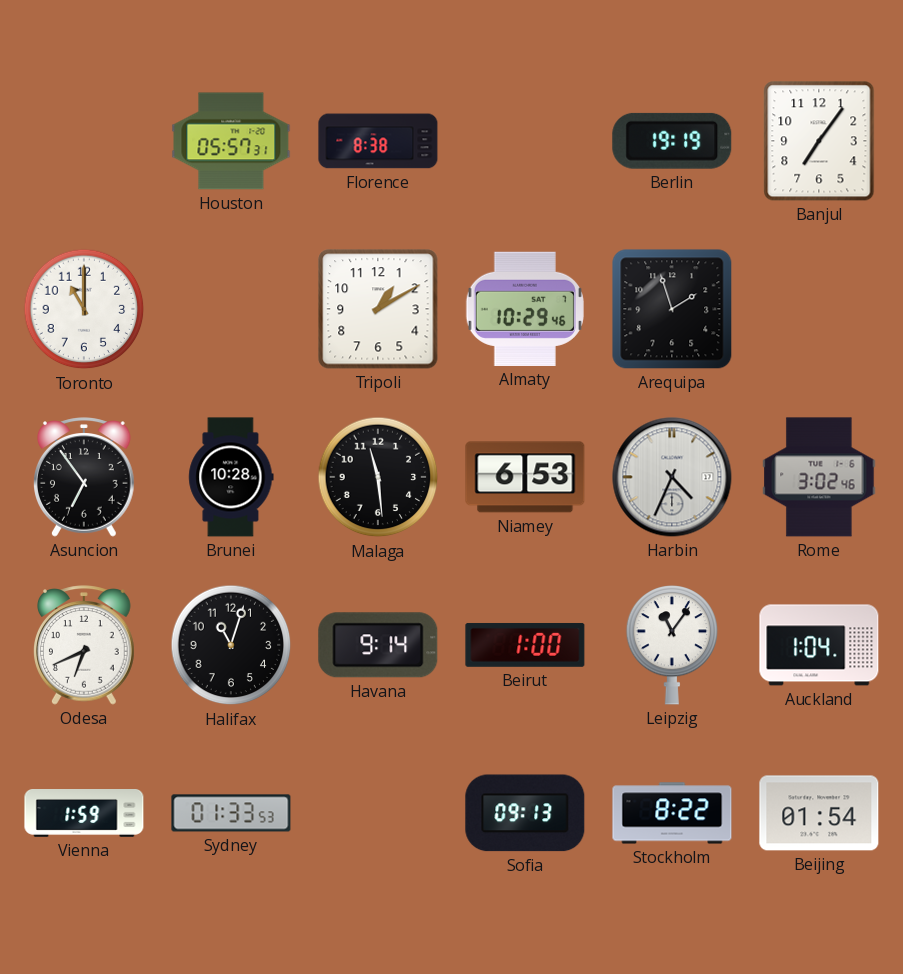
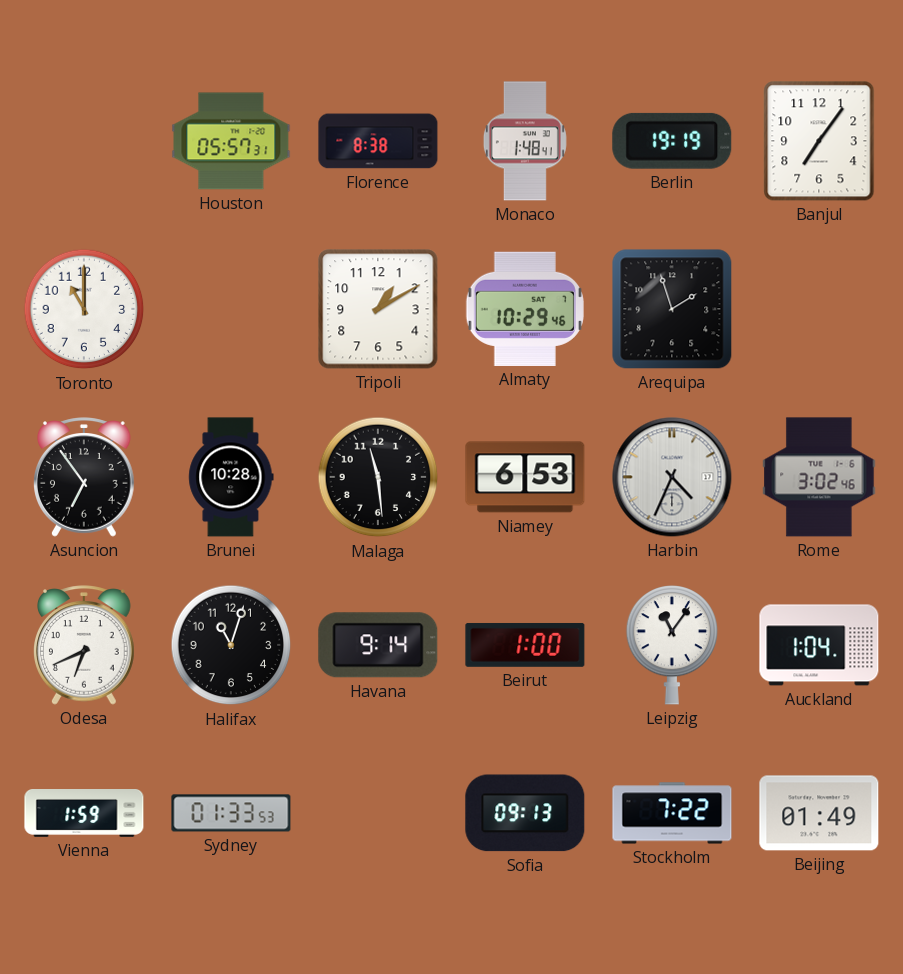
Monaco: none -> 1:48 (525, 141)
Stockholm: 8:22 -> 7:22 (672, 813)
Beijing: 01:54 -> 01:49 (819, 813)
